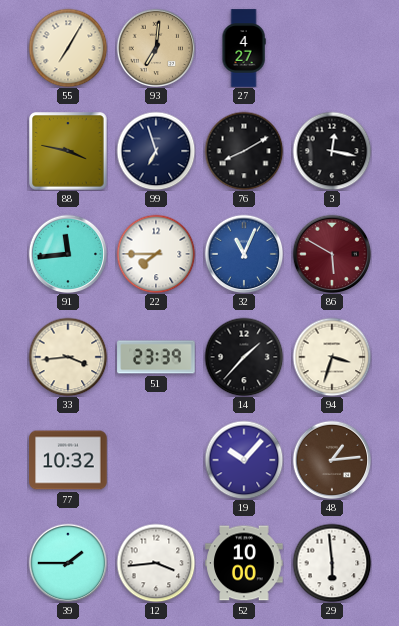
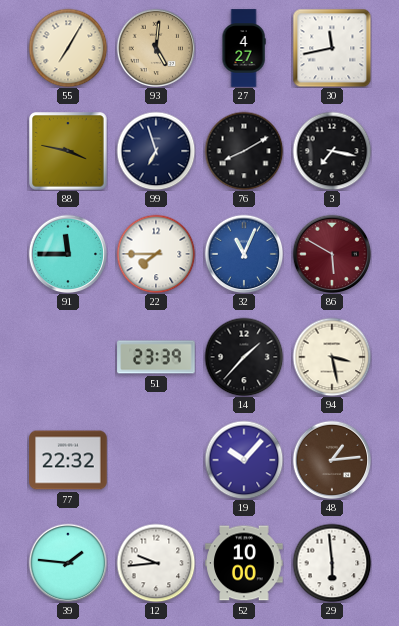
93: 7:01 -> 5:01 (156, 48)
30: none -> 11:43 (332, 48)
3: 12:17 -> 7:17 (332, 151)
91: 11:44 -> 11:45 (68, 254)
33: 3:44 -> none (68, 357)
94: 3:33 -> 3:28 (332, 357)
77: 10:32 -> 22:32 (68, 460)
39: 1:45 -> 1:46 (68, 563)
12: 3:44 -> 9:44 (156, 563)
